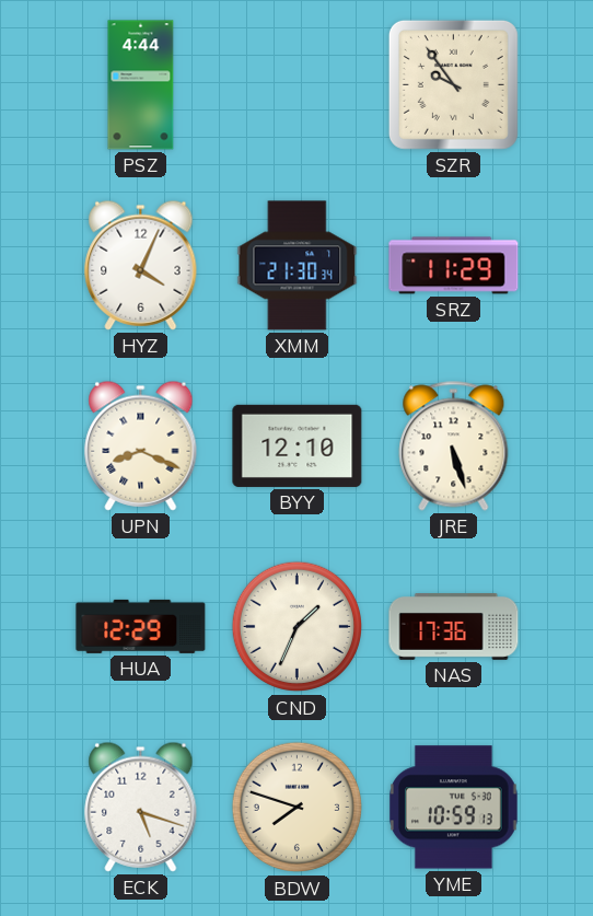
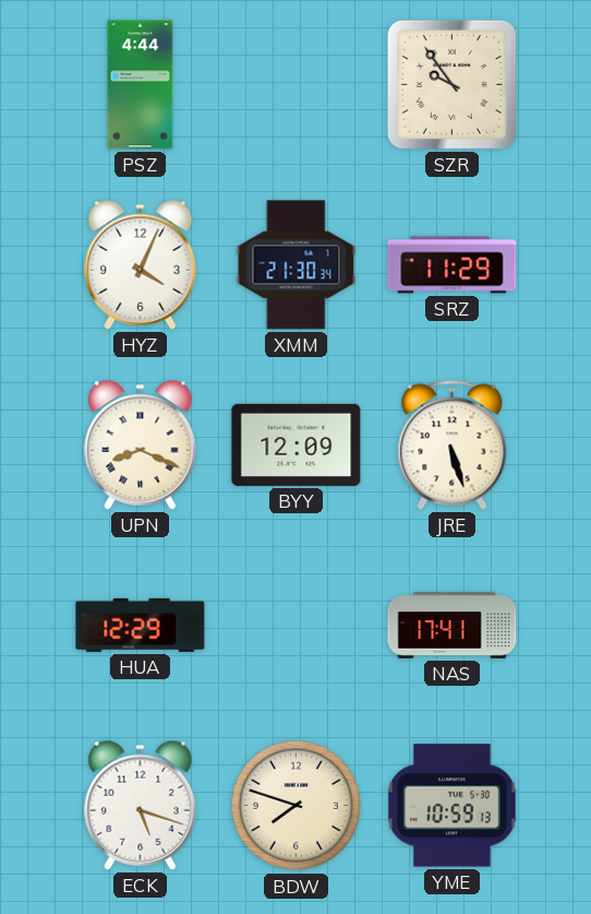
BYY: 12:10 -> 12:09 (297, 444)
CND: 1:34 -> none (298, 627)
NAS: 17:36 -> 17:41 (453, 626)
